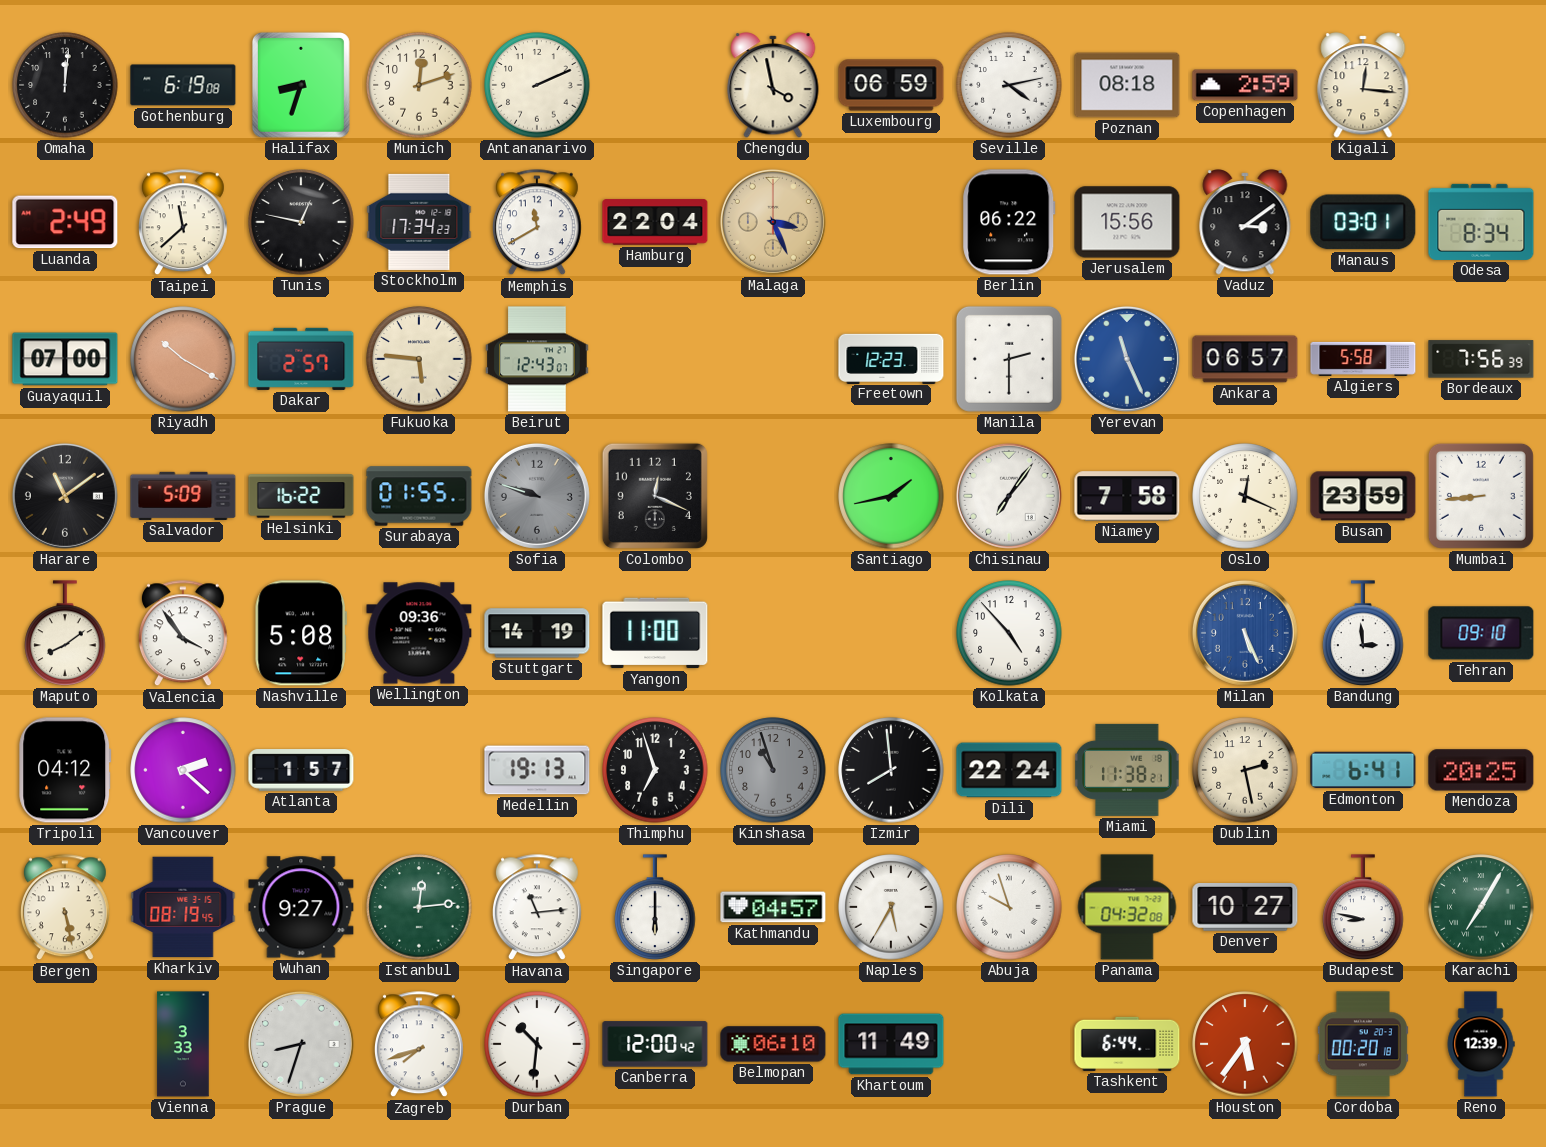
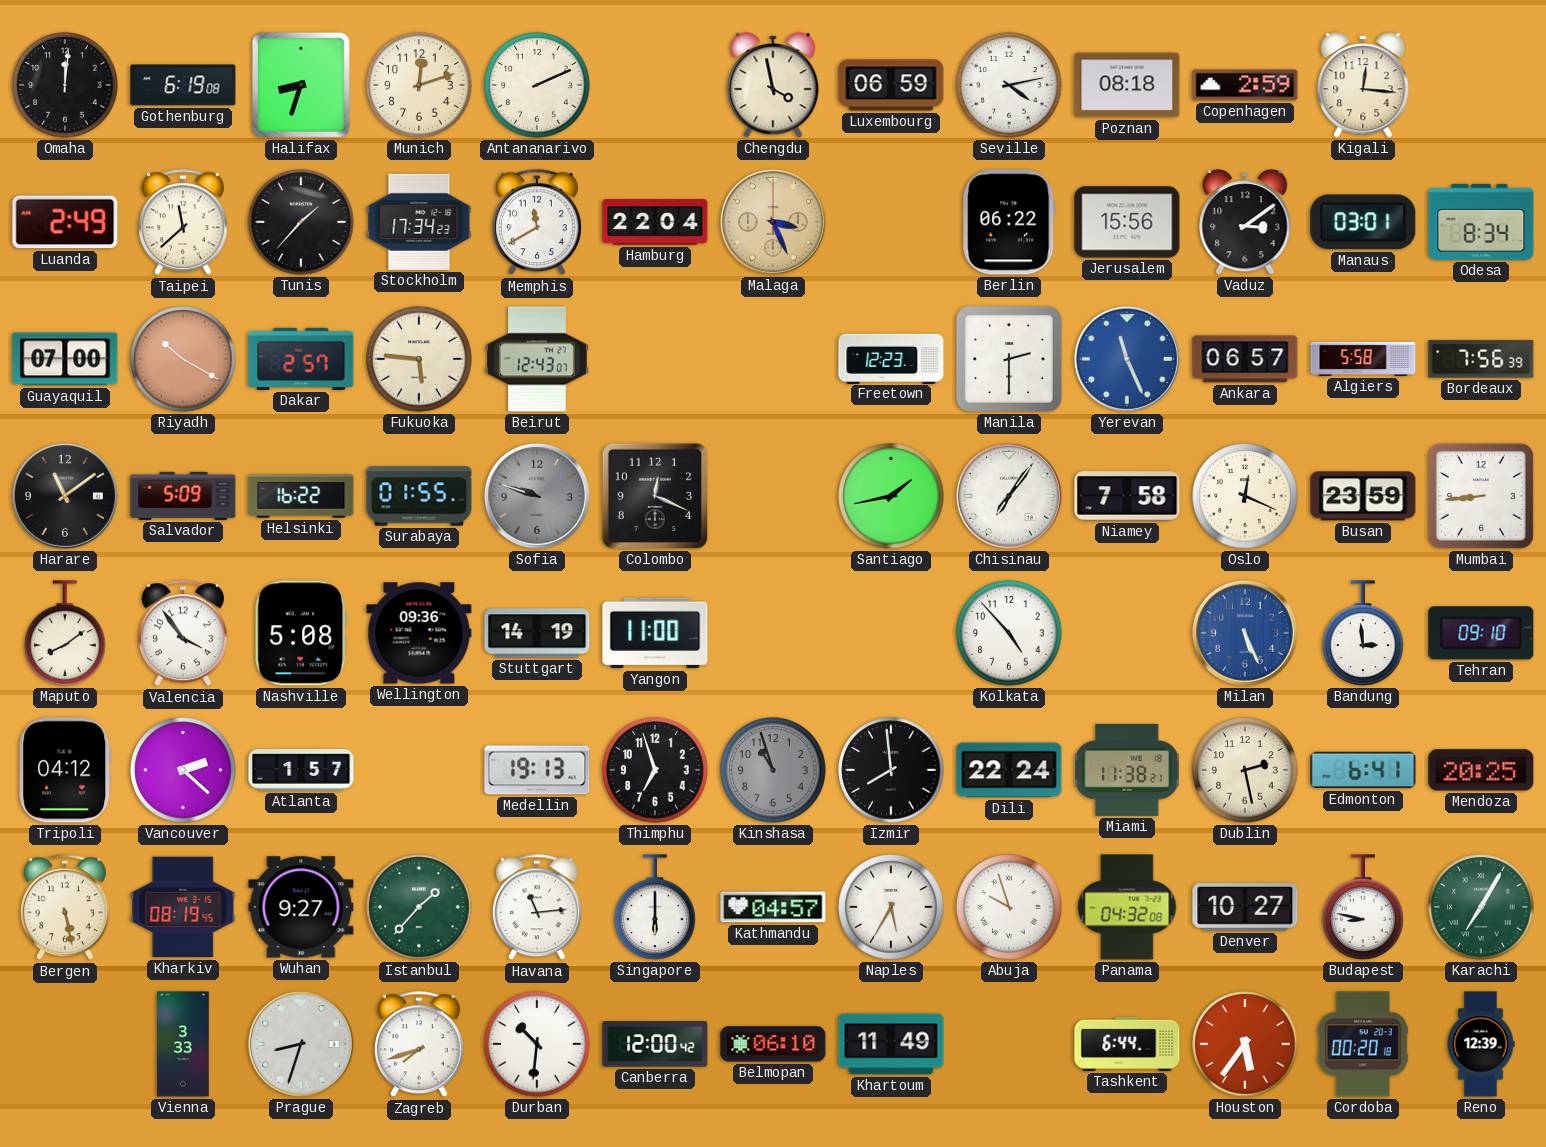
Tunis: 12:47 -> 1:37 (301, 222)
Istanbul: 12:14 -> 1:37 (419, 907)
